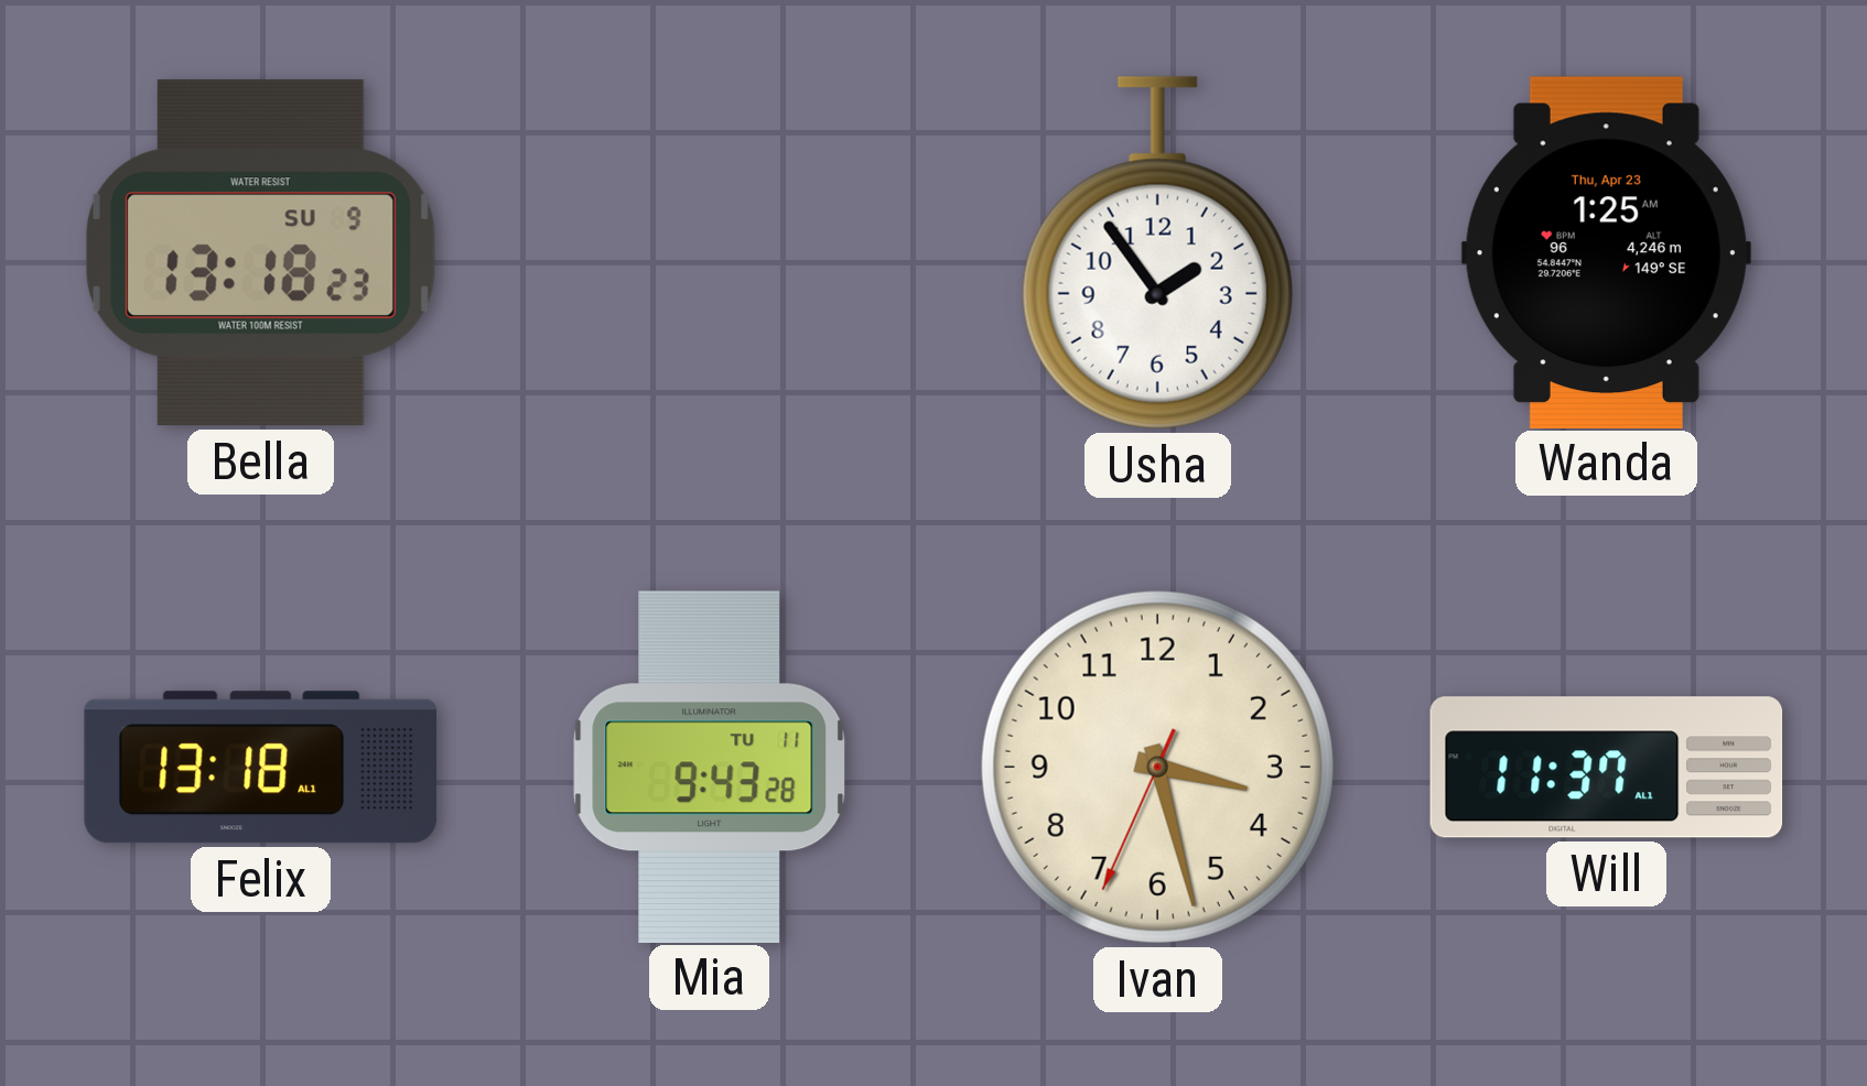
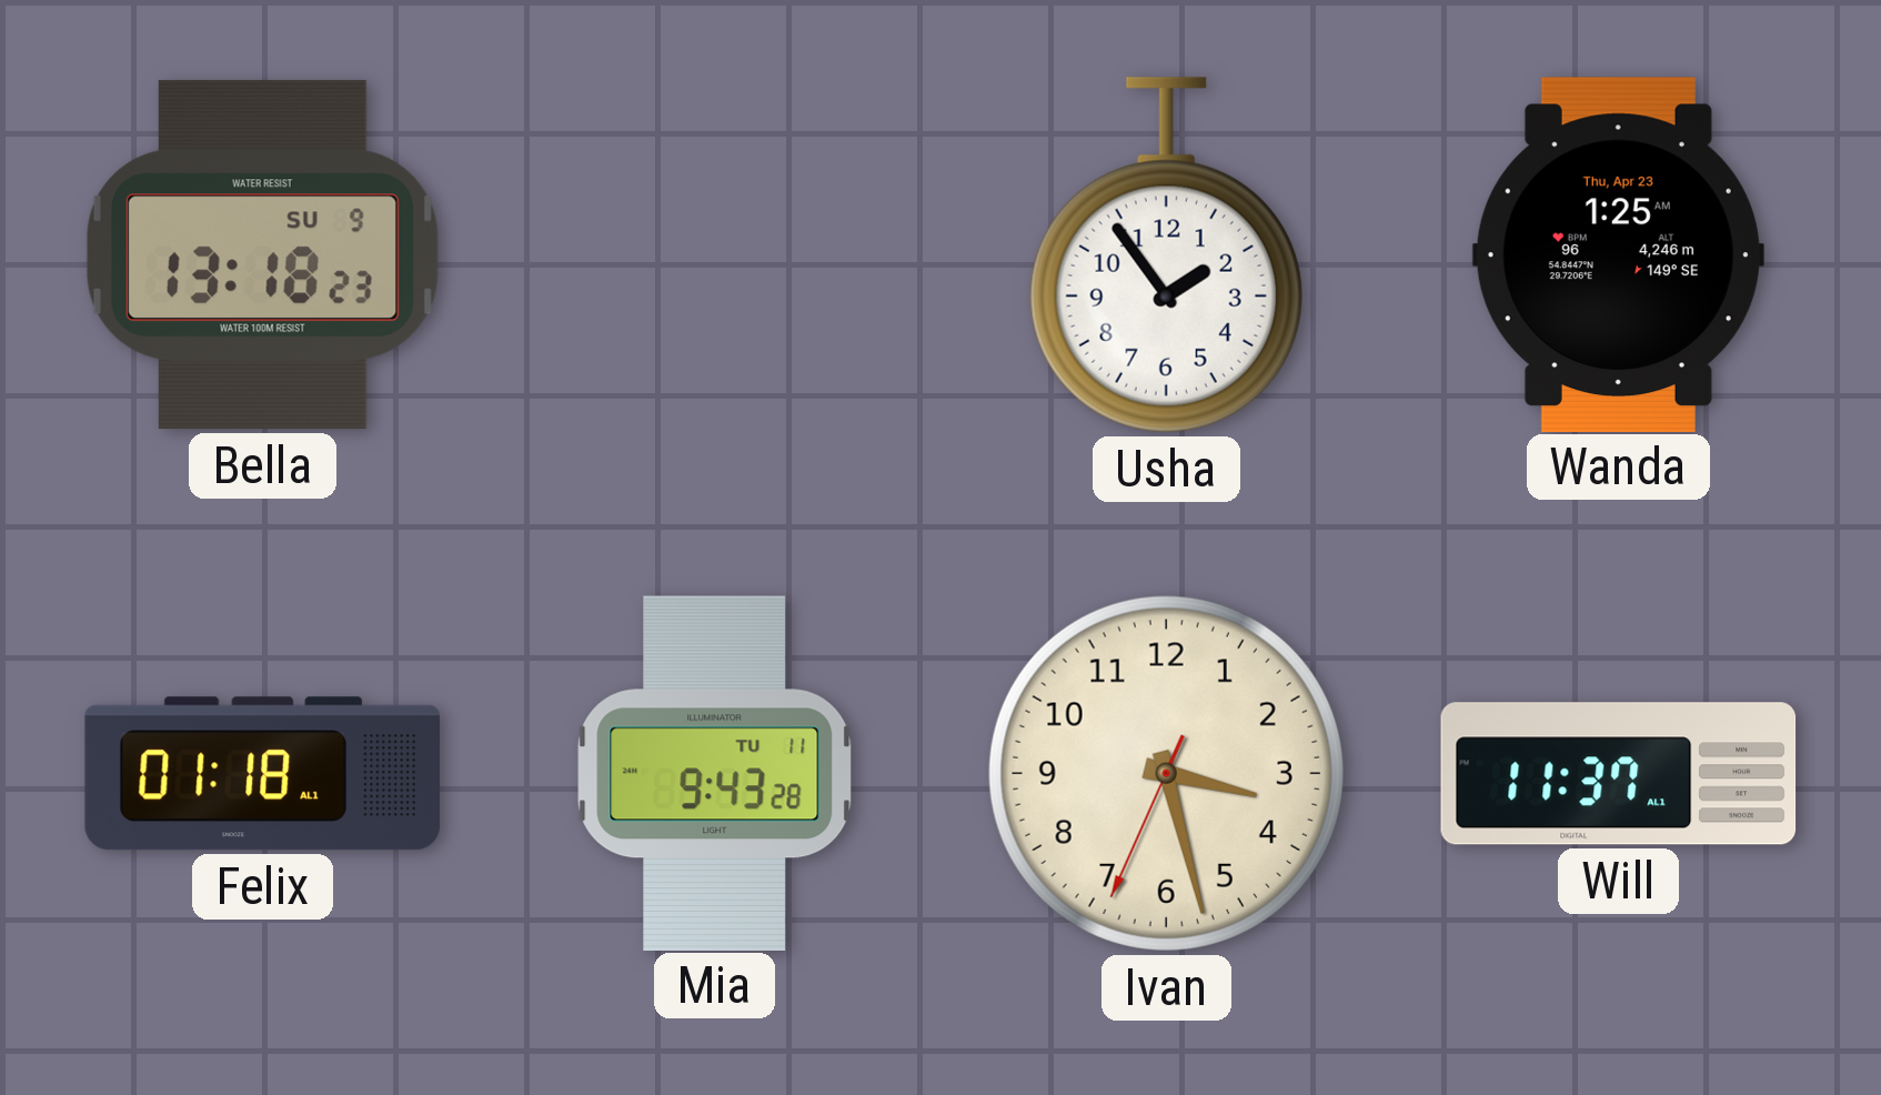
Felix: 13:18 -> 01:18 (262, 774)
